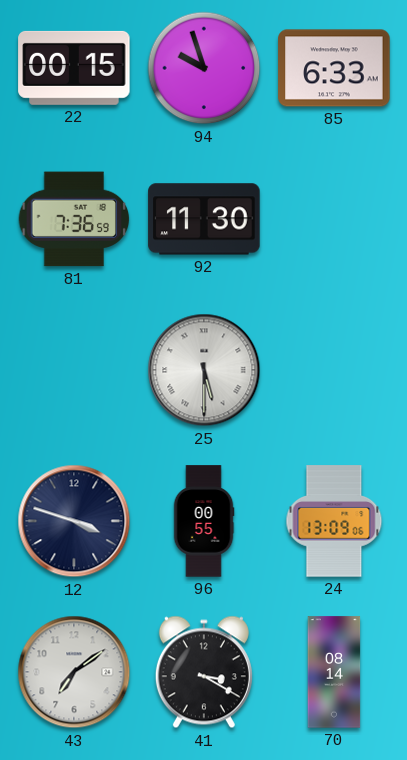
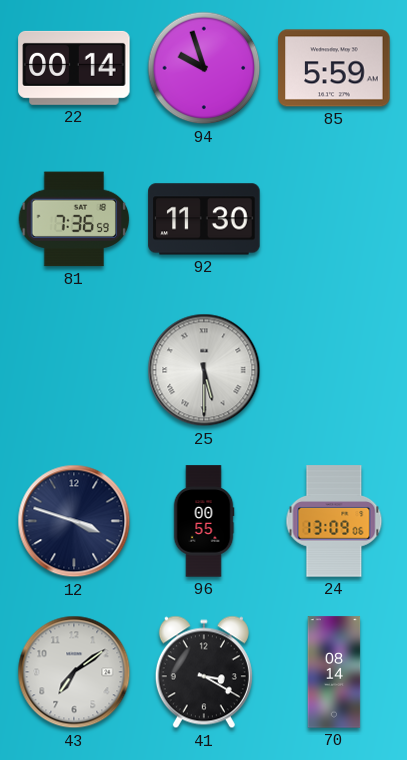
22: 00:15 -> 00:14 (74, 68)
85: 6:33 -> 5:59 (334, 68)
